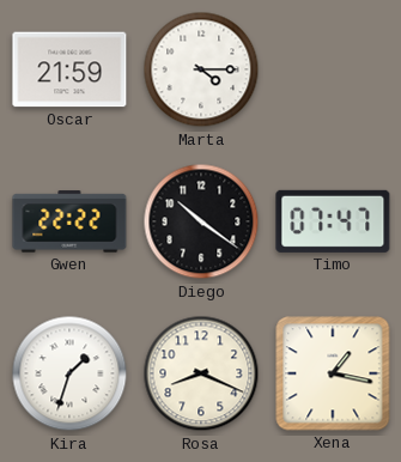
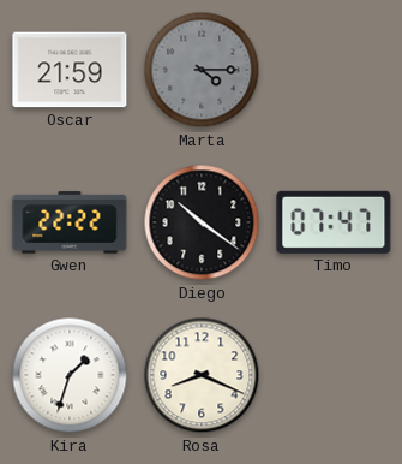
Marta dial: white -> grey (202, 70)
Xena: 1:17 -> none (333, 373)
